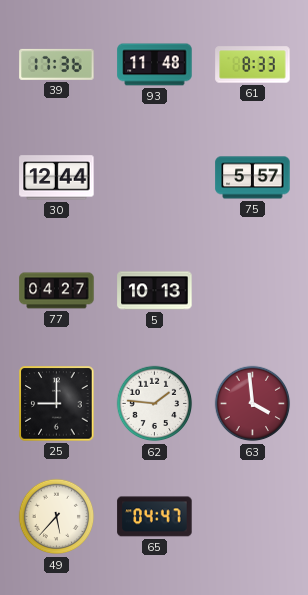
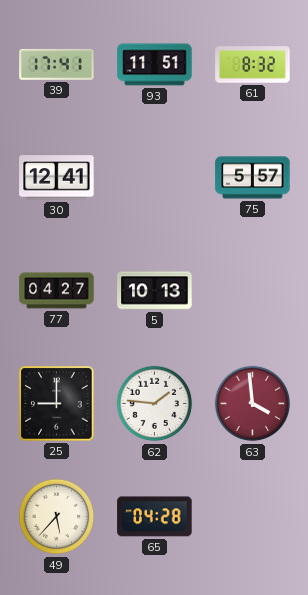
39: 17:36 -> 17:41 (57, 64)
93: 11:48 -> 11:51 (155, 65)
61: 8:33 -> 8:32 (253, 65)
30: 12:44 -> 12:41 (57, 178)
65: 04:47 -> 04:28 (155, 517)
